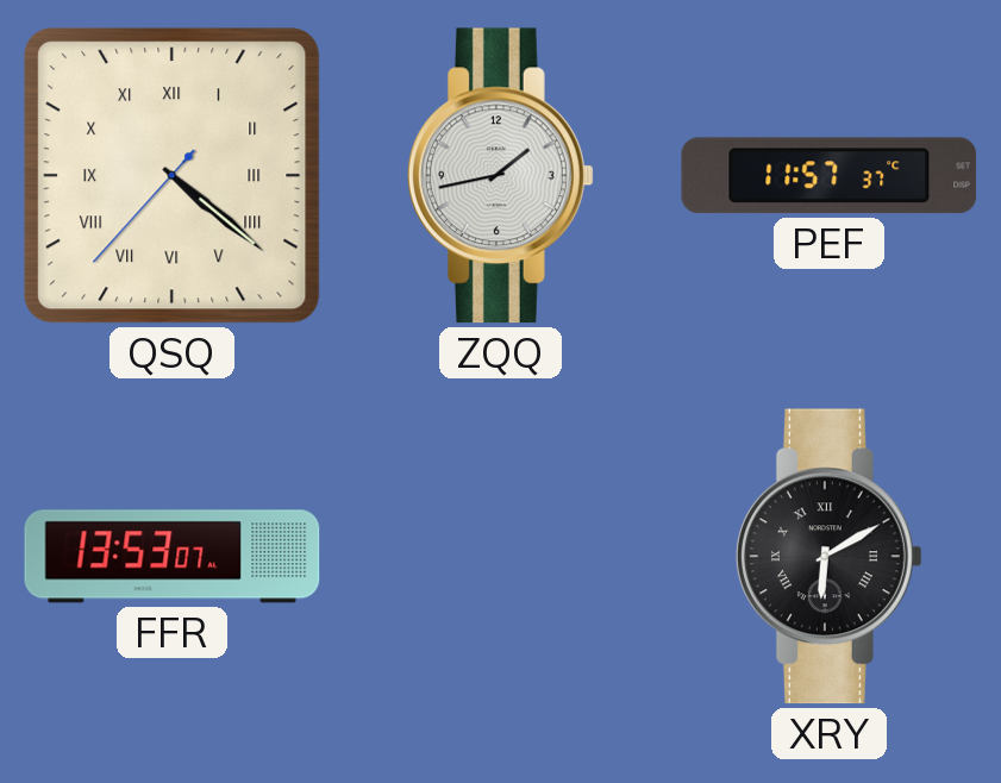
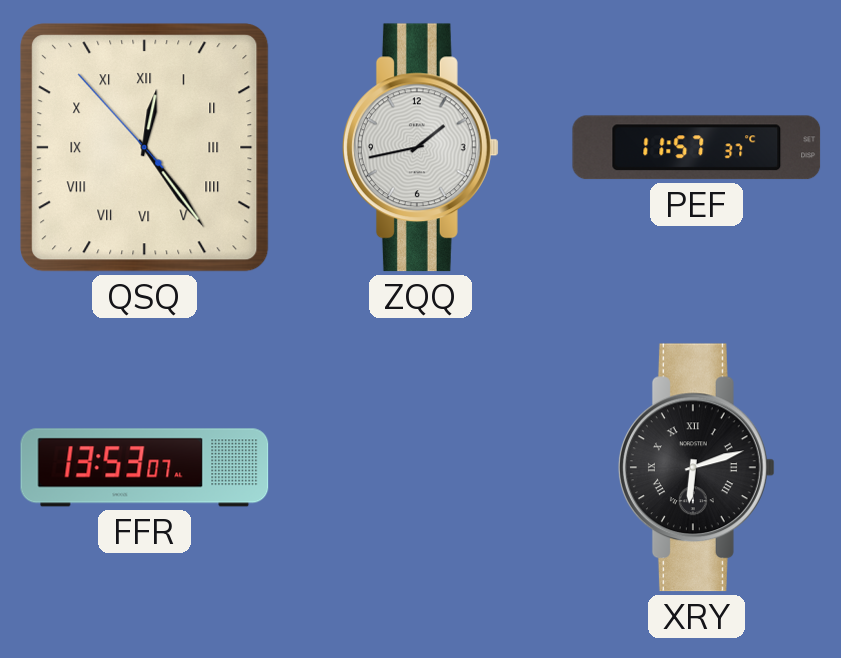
QSQ: 4:21 -> 12:23 (145, 148)
XRY: 6:10 -> 6:12 (696, 468)
